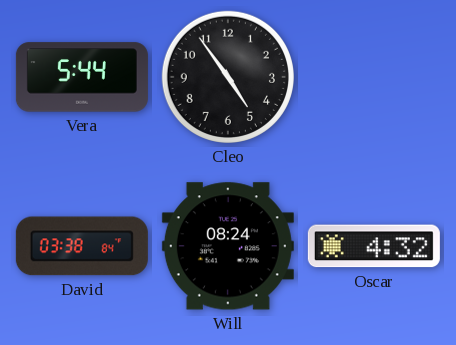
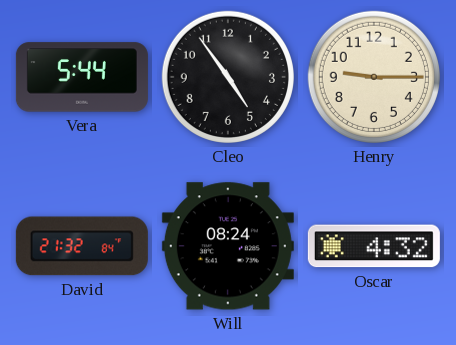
Henry: none -> 9:15 (374, 77)
David: 03:38 -> 21:32 (82, 246)
